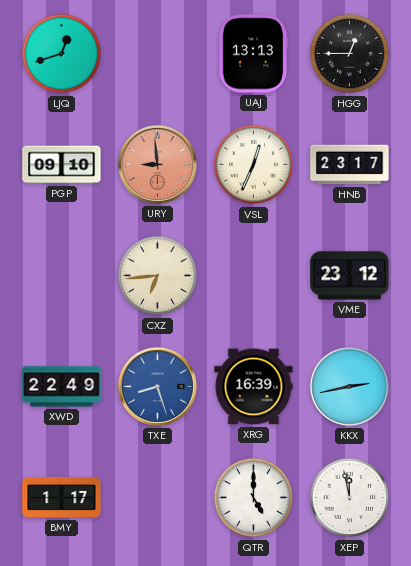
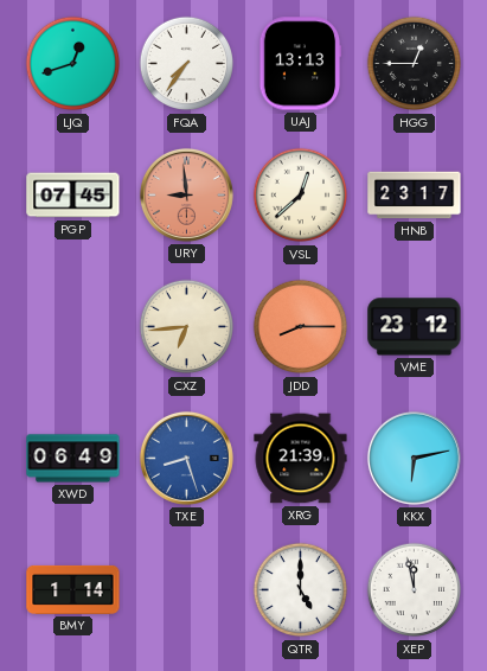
FQA: none -> 7:36 (187, 64)
PGP: 09:10 -> 07:45 (73, 196)
VSL: 12:34 -> 12:38 (301, 196)
JDD: none -> 8:15 (301, 327)
XWD: 22:49 -> 06:49 (73, 459)
XRG: 16:39 -> 21:39 (301, 459)
KKX: 2:43 -> 6:13 (414, 458)
BMY: 1:17 -> 1:14 (73, 589)
